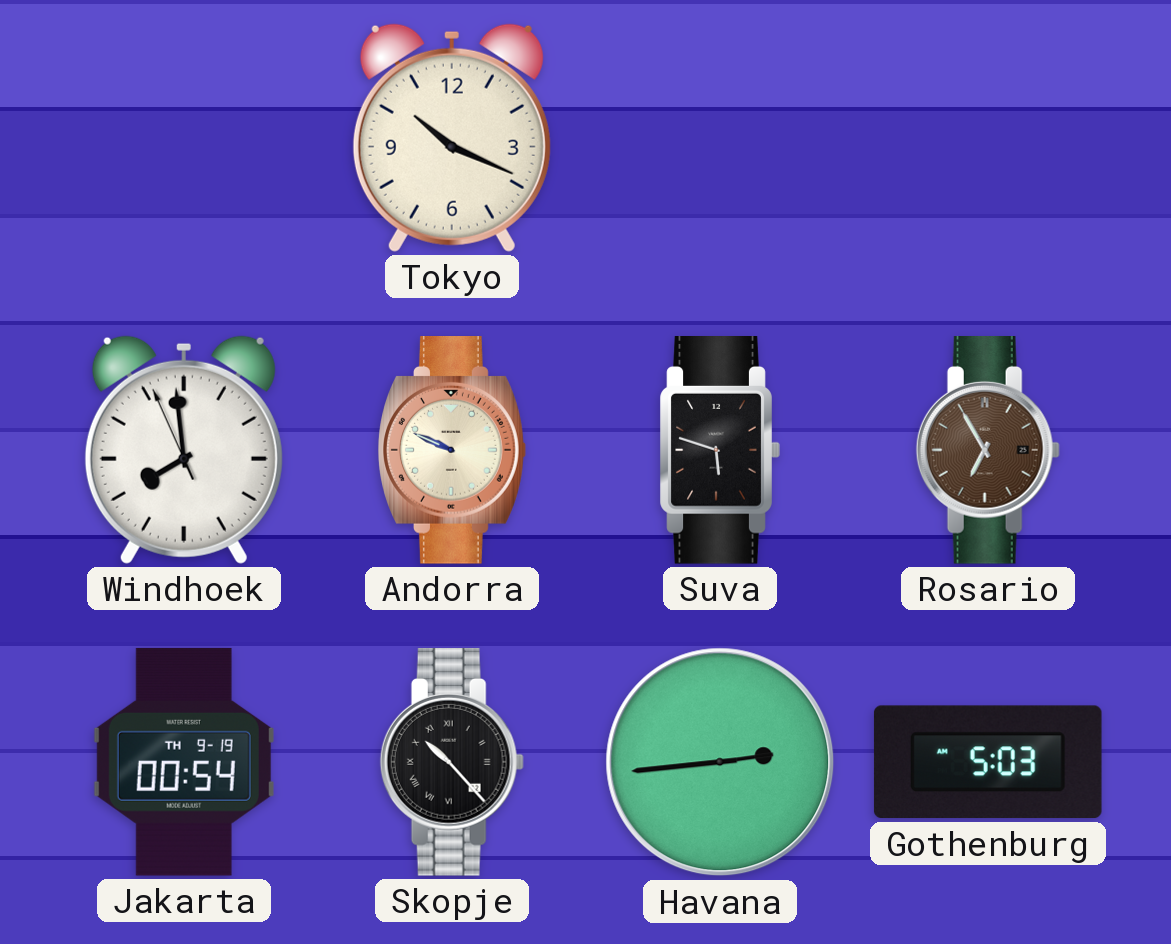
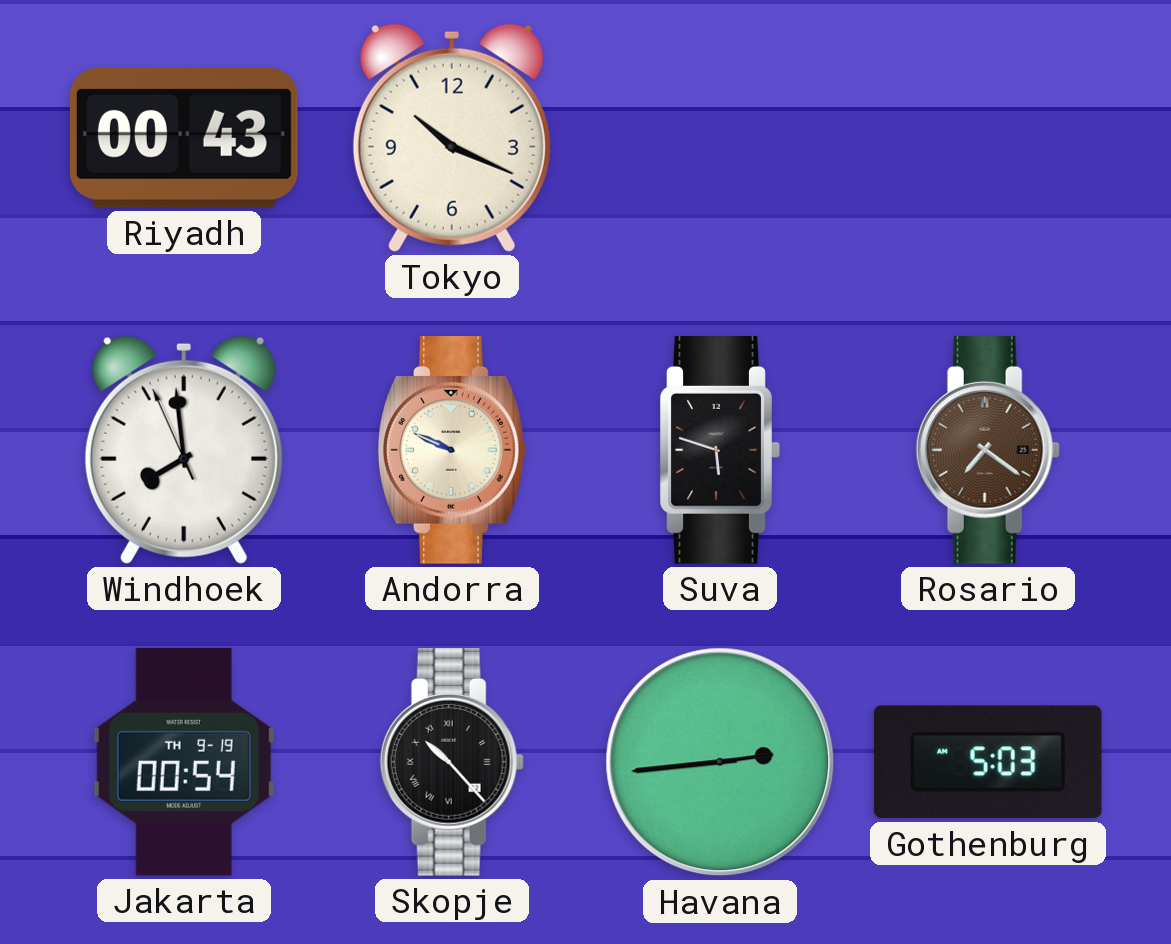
Riyadh: none -> 00:43 (184, 138)
Rosario: 6:55 -> 7:21 (988, 451)
